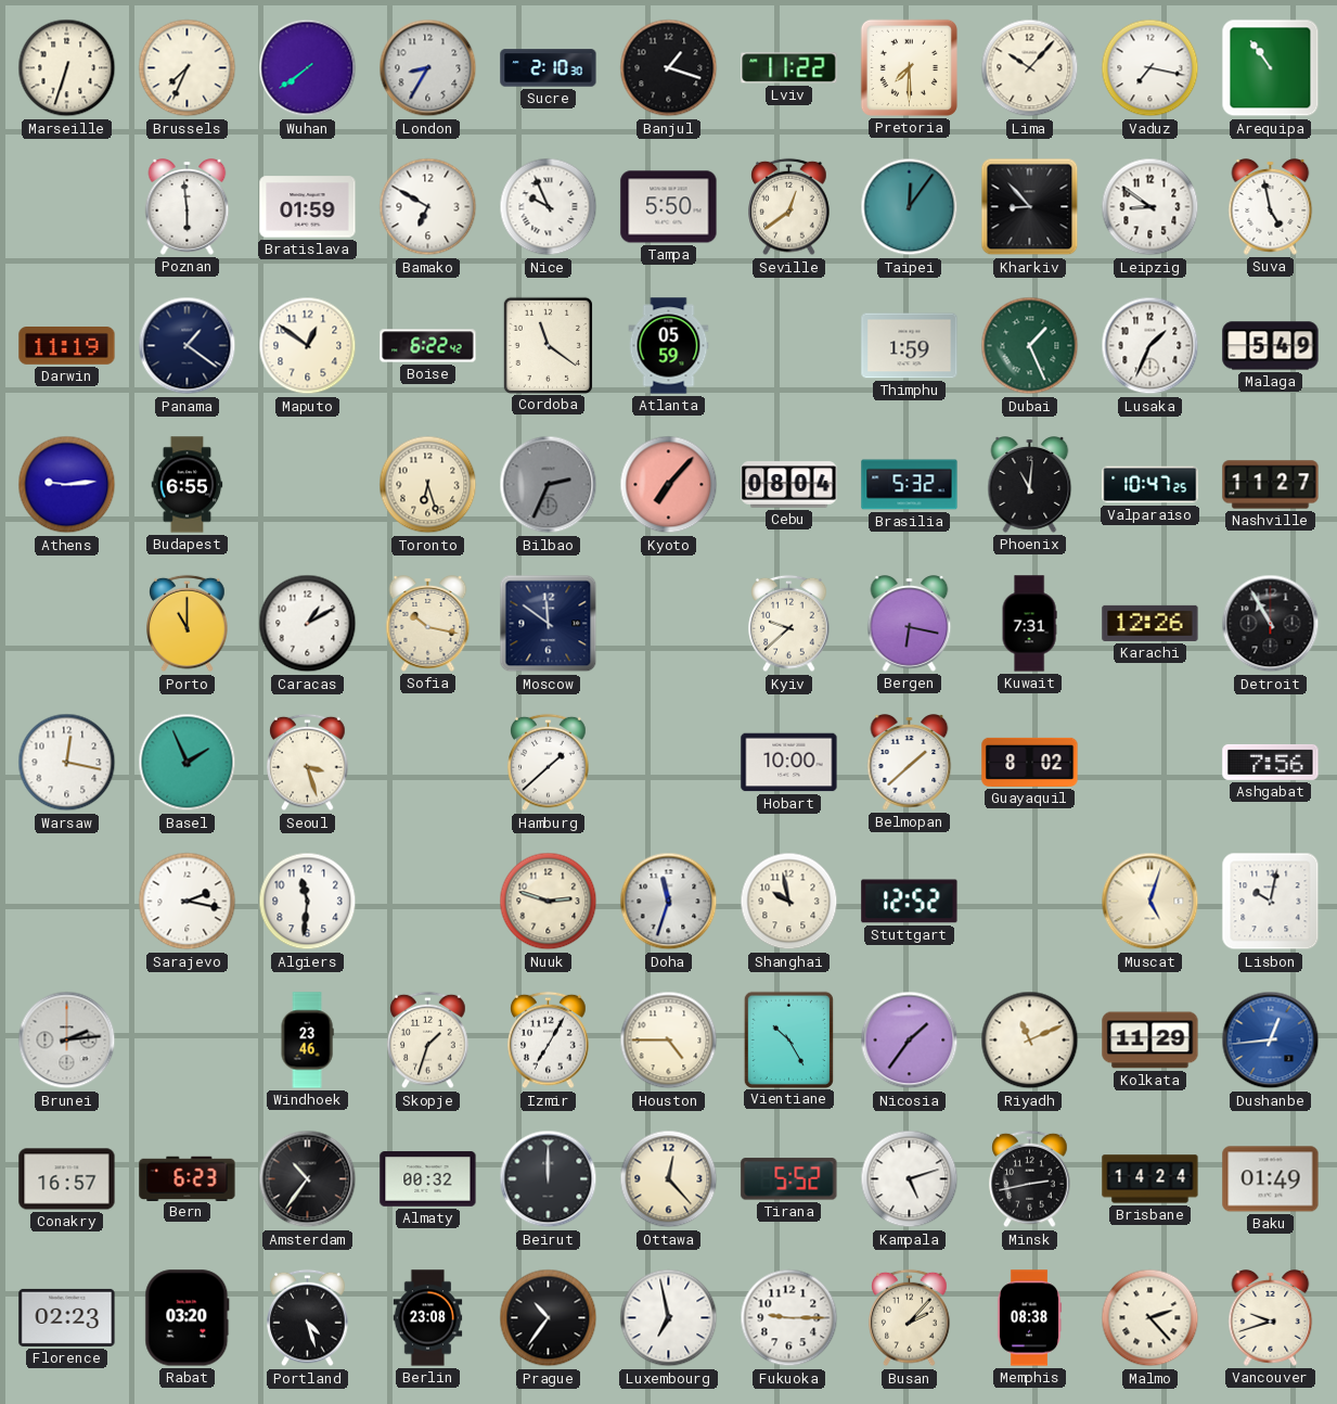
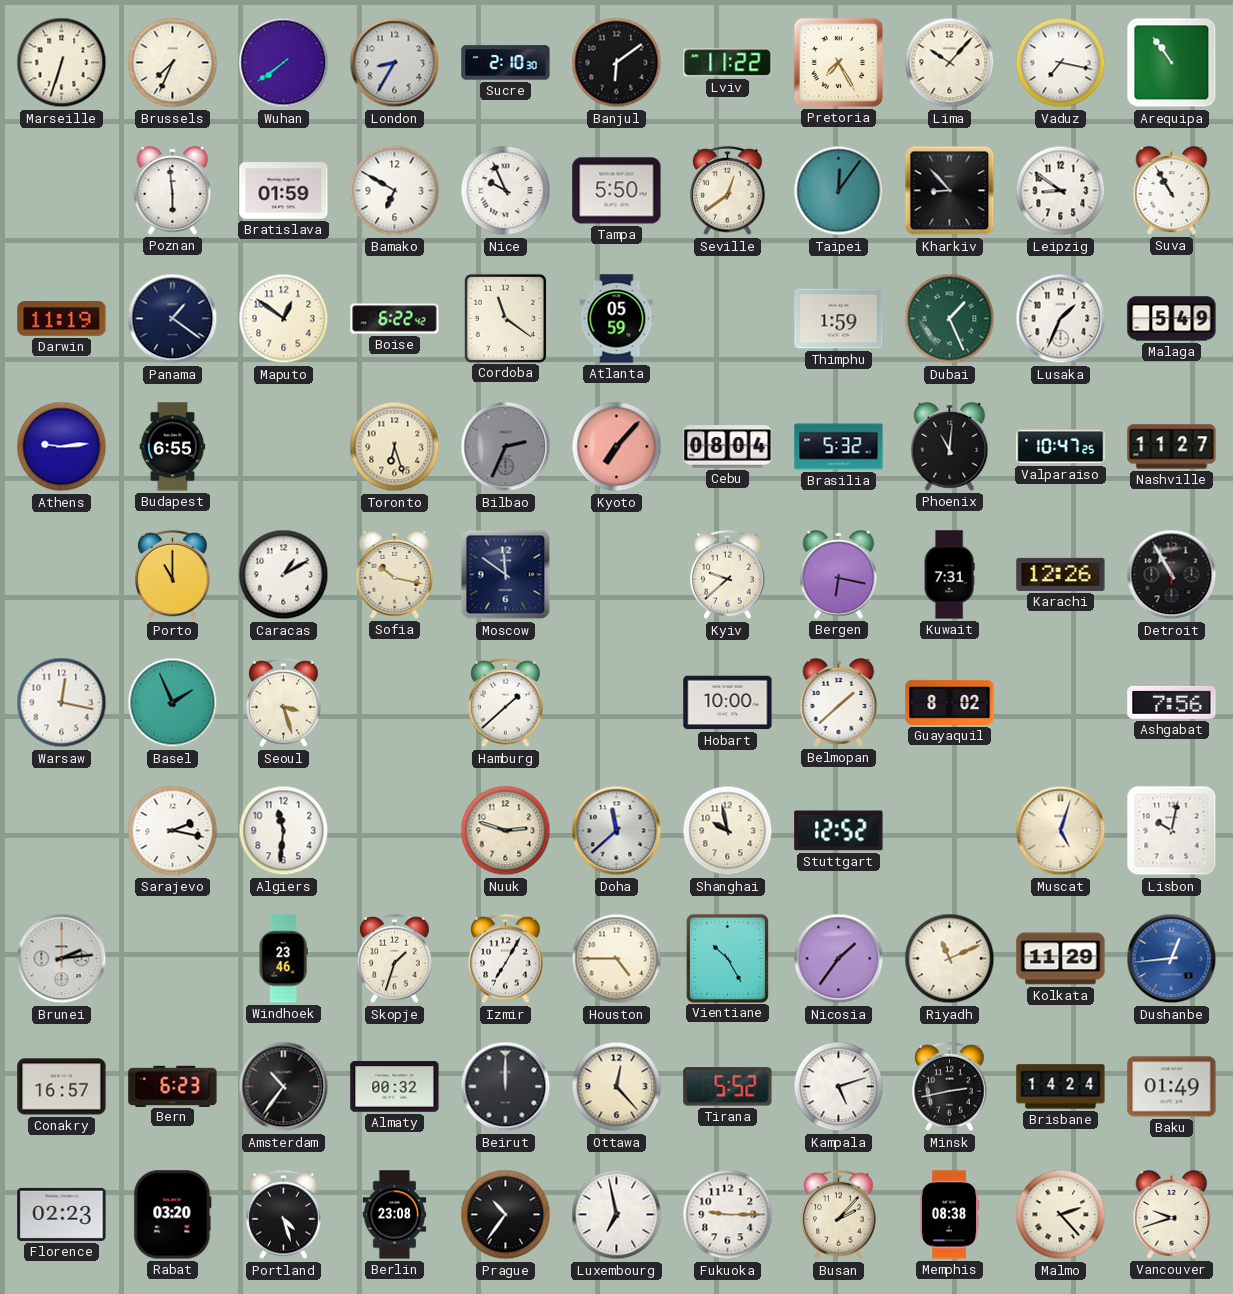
Banjul: 1:18 -> 6:09 (617, 63)
Pretoria: 7:30 -> 7:25 (838, 62)
Suva: 4:58 -> 10:55 (1172, 191)
Doha: 11:33 -> 11:38 (617, 831)
